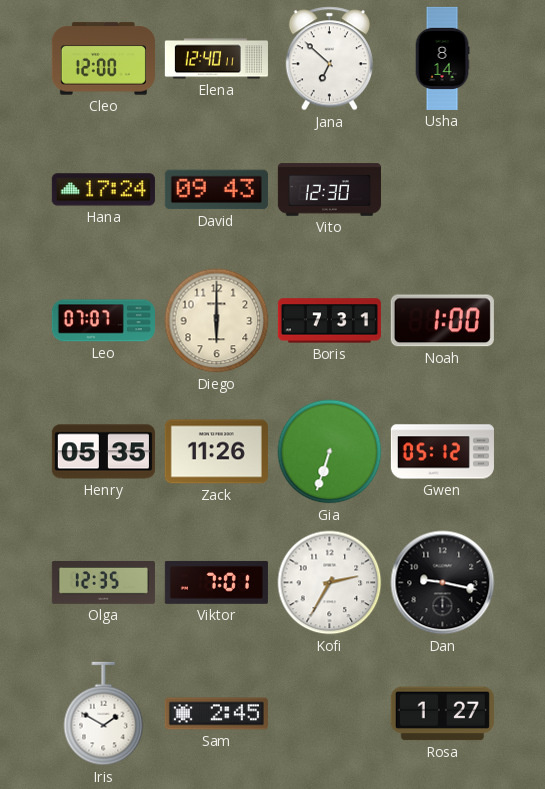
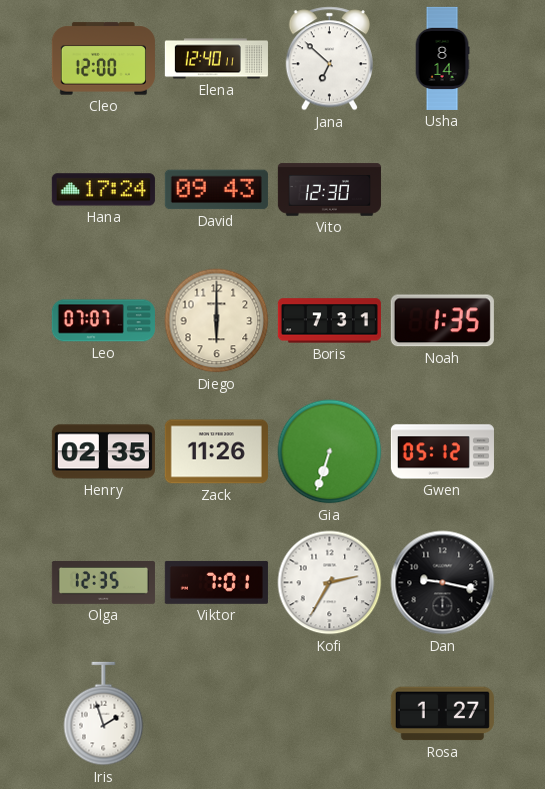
Noah: 1:00 -> 1:35 (442, 321)
Henry: 05:35 -> 02:35 (103, 452)
Iris: 1:50 -> 1:57 (104, 714)
Sam: 2:45 -> none (216, 714)
